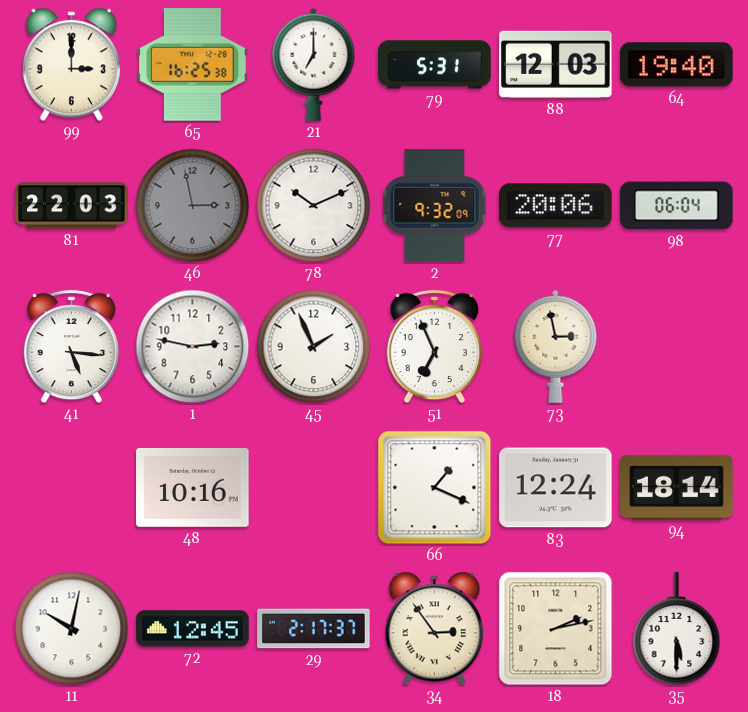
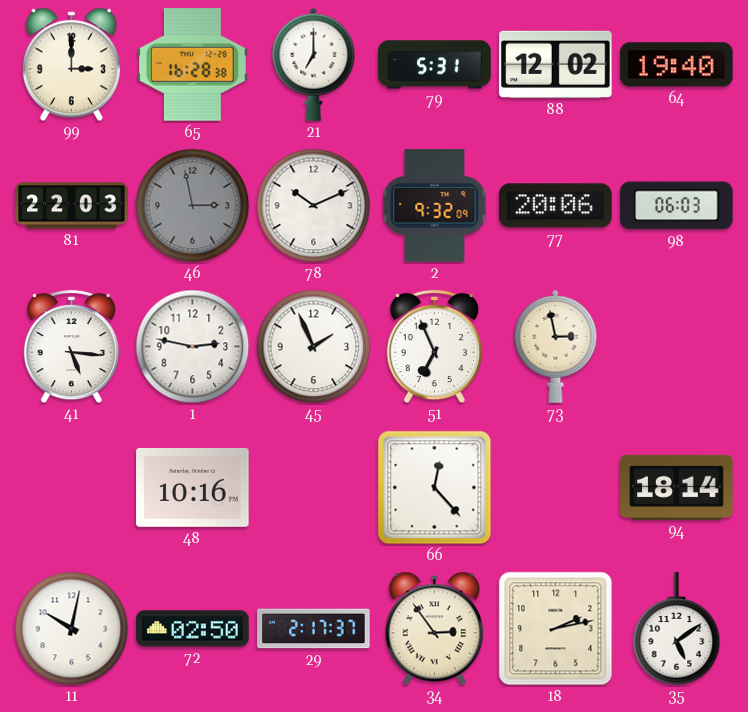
65: 16:25 -> 16:28 (193, 65)
88: 12:03 -> 12:02 (556, 64)
98: 06:04 -> 06:03 (677, 206)
66: 1:19 -> 12:23 (435, 488)
83: 12:24 -> none (556, 488)
72: 12:45 -> 02:50 (193, 629)
35: 5:30 -> 5:09 (677, 629)
